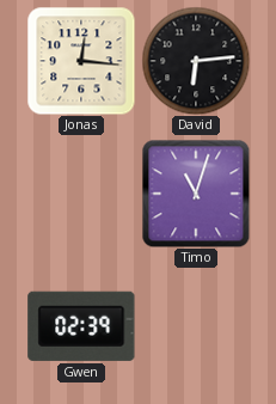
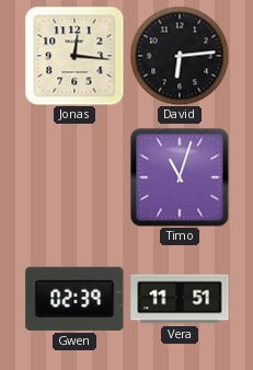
Vera: none -> 11:51 (180, 299)
